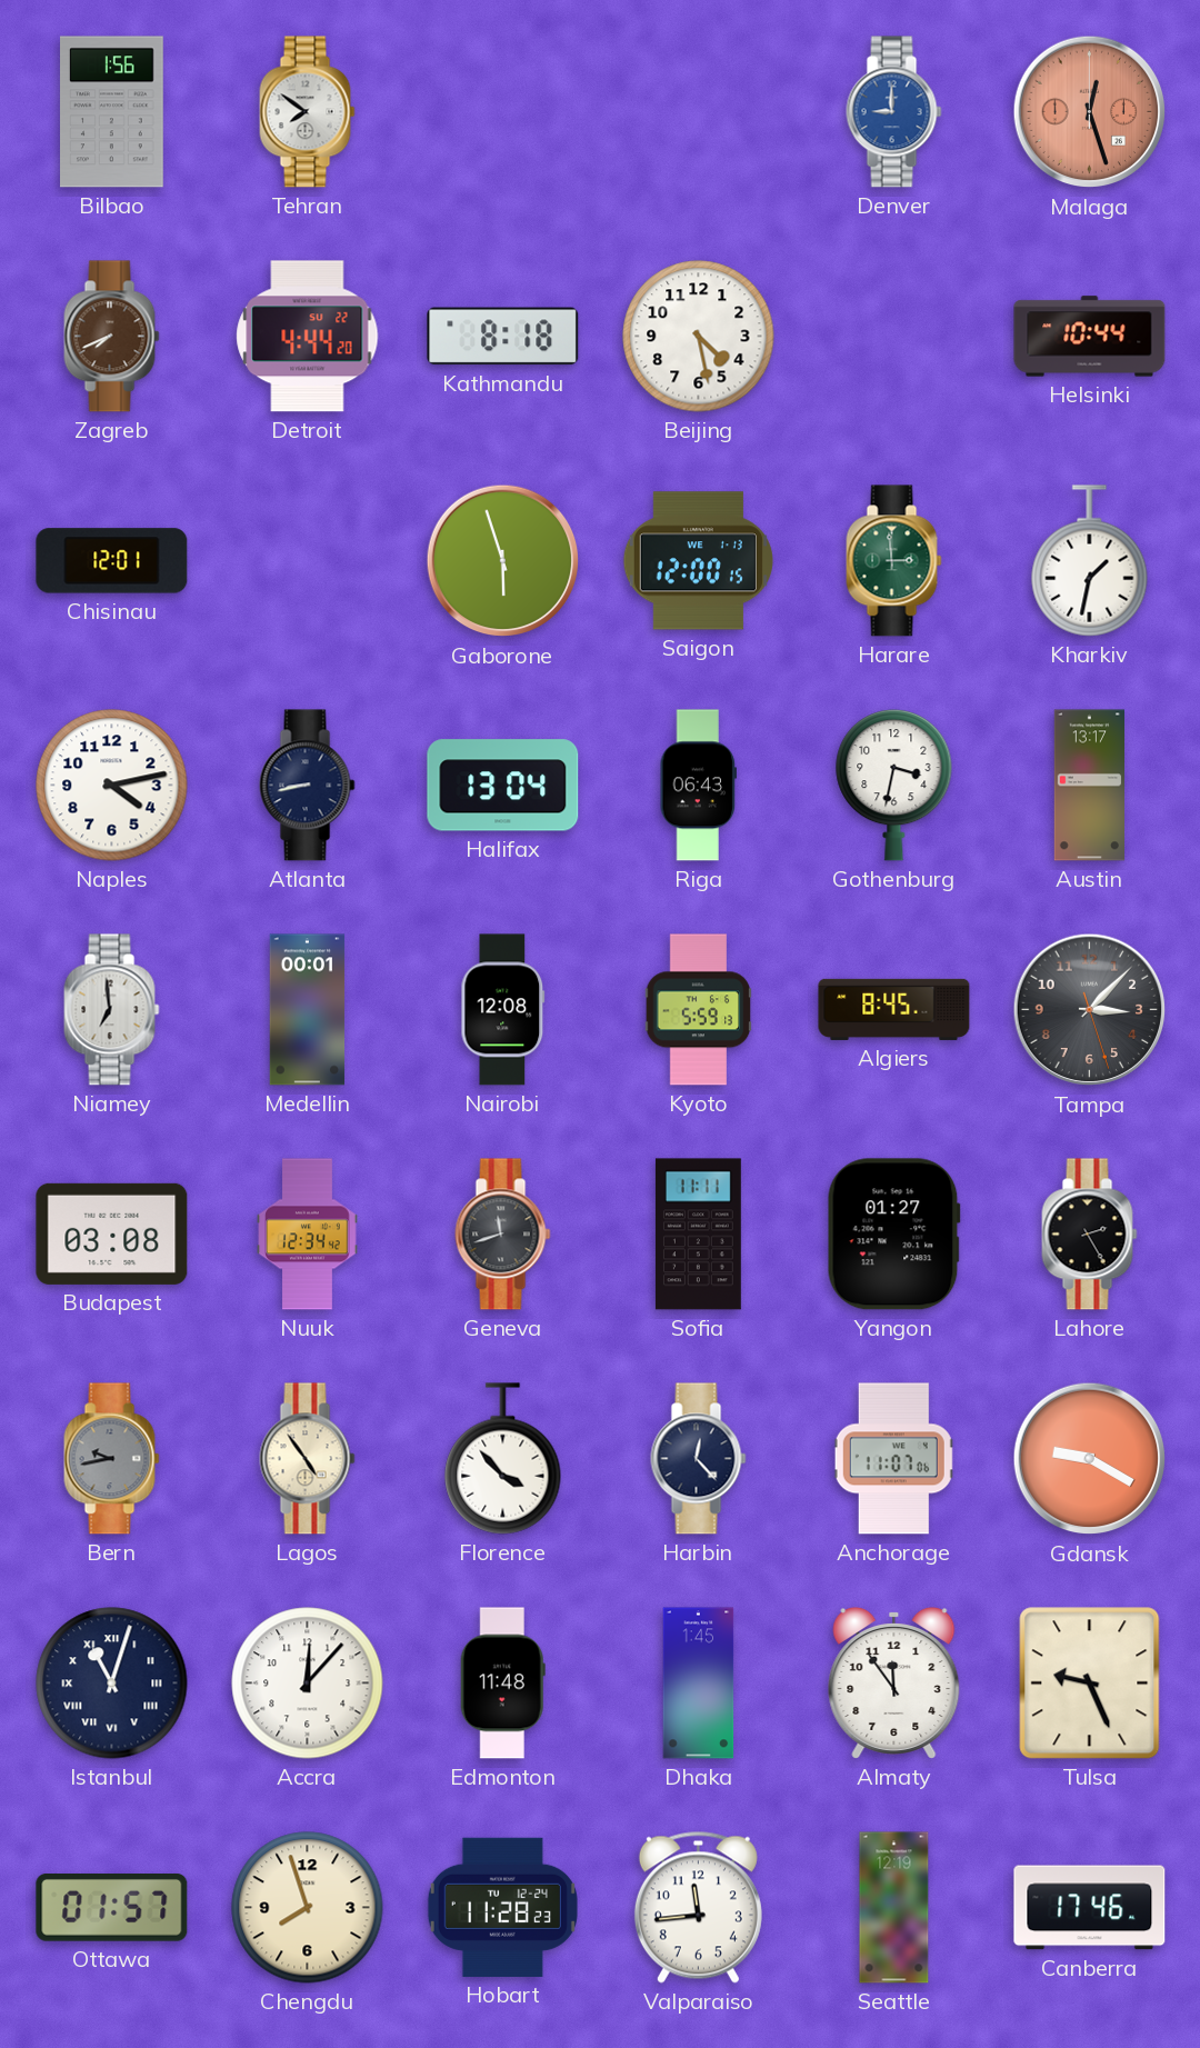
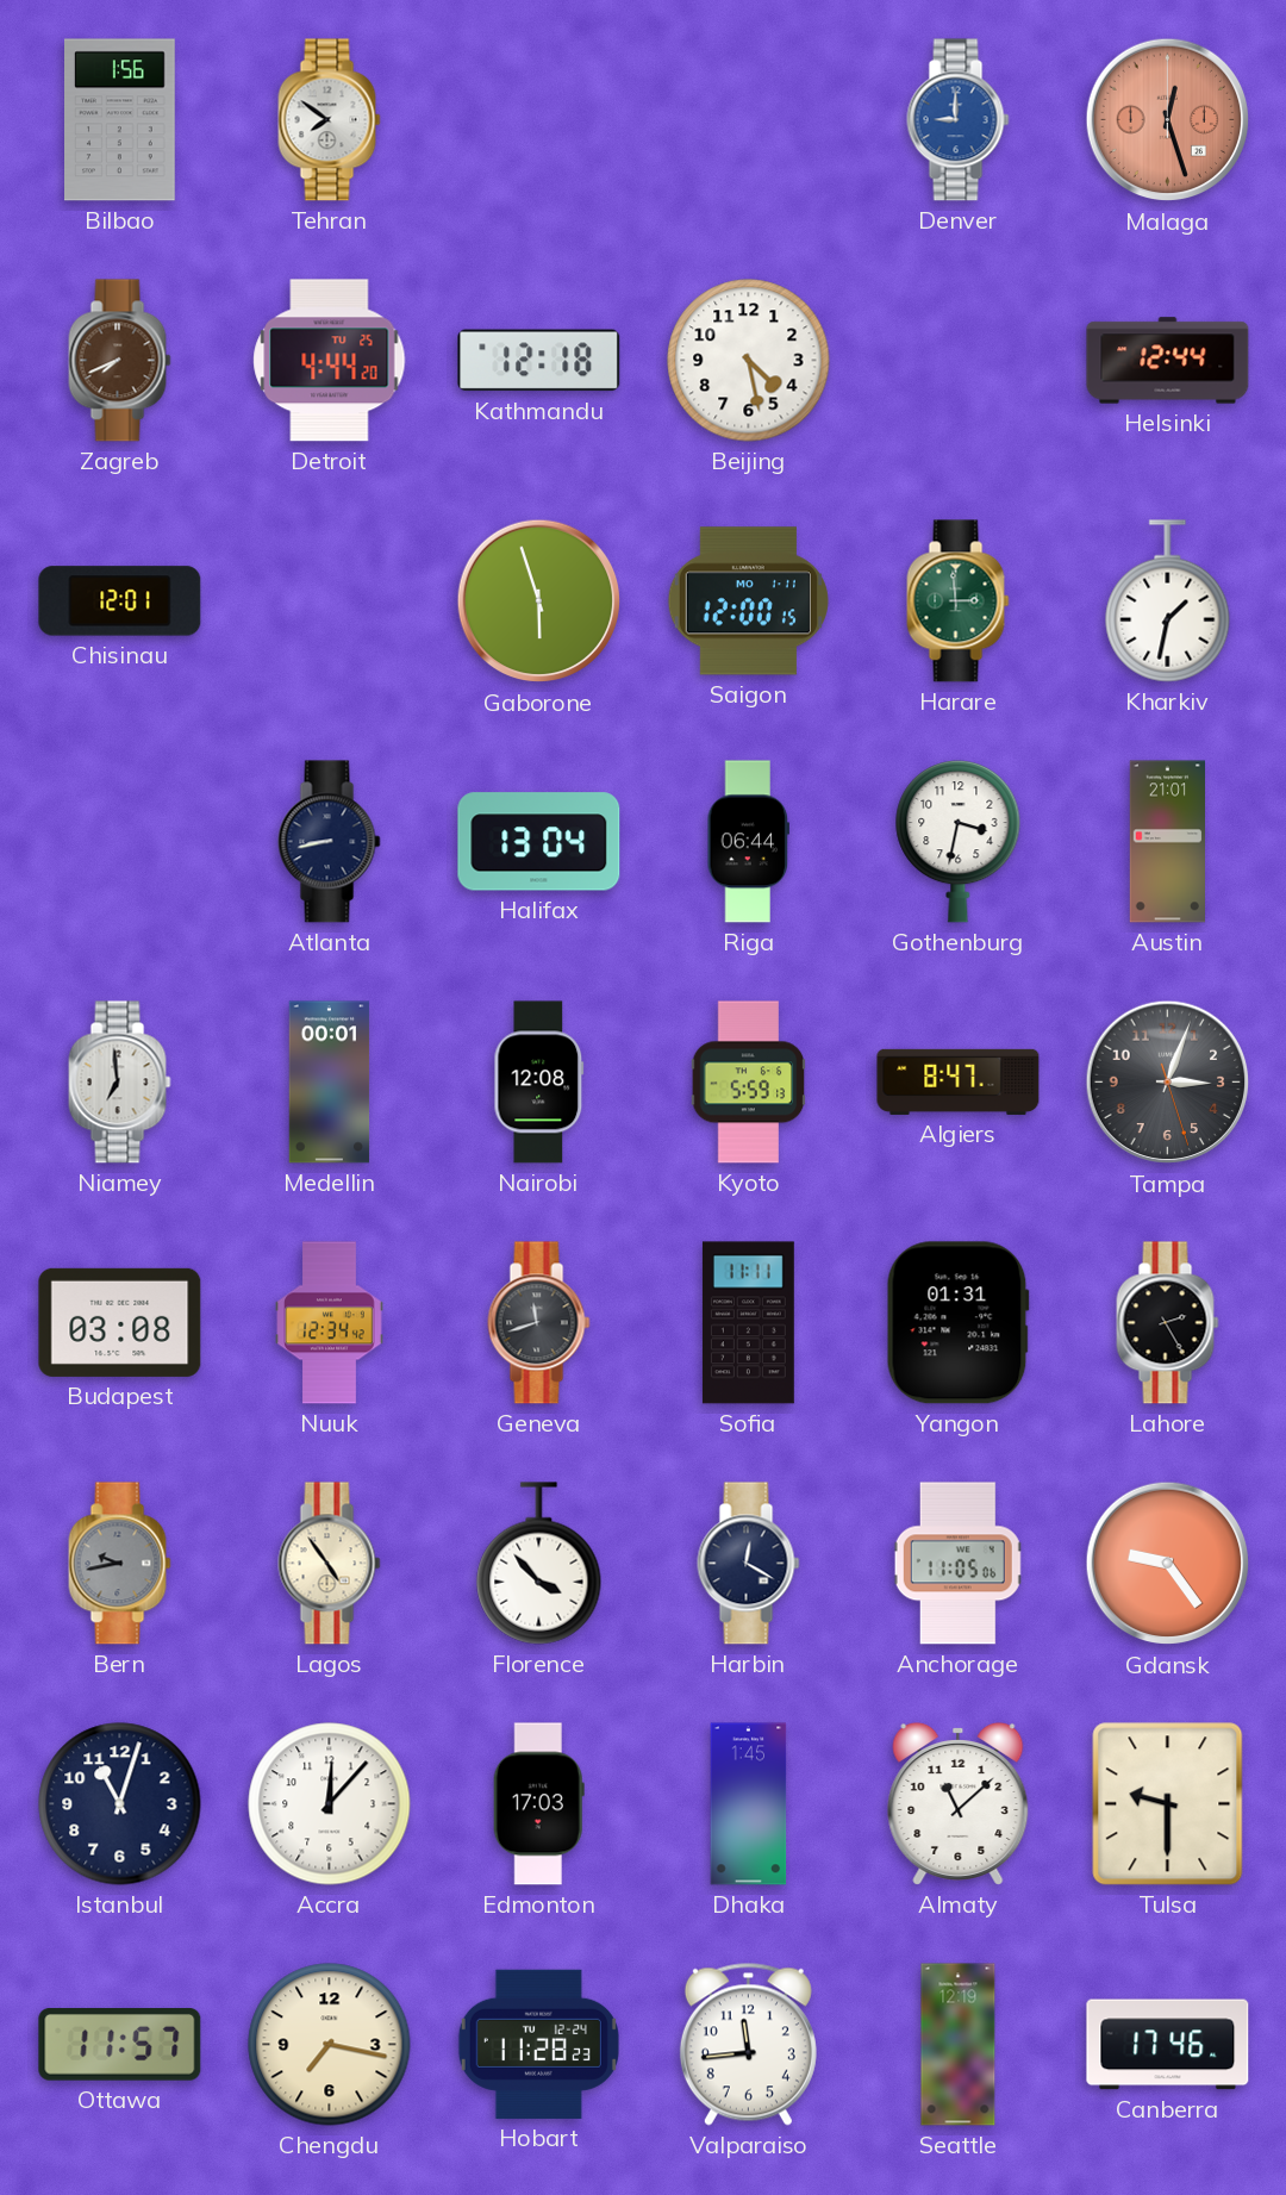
Detroit date: SU 22 -> TU 25 (330, 361)
Kathmandu: 8:18 -> 12:18 (539, 361)
Helsinki: 10:44 -> 12:44 (1168, 361)
Saigon date: WE 1-13 -> MO 1-11 (748, 601)
Naples: 4:13 -> none (112, 786)
Riga: 06:43 -> 06:44 (749, 842)
Austin: 13:17 -> 21:01 (1167, 842)
Algiers: 8:45 -> 8:47 (959, 1081)
Tampa: 3:07 -> 3:03 (1168, 1083)
Yangon: 01:27 -> 01:31 (957, 1323)
Harbin: 12:23 -> 12:20 (749, 1564)
Anchorage: 11:07 -> 11:05 (959, 1564)
Gdansk: 9:20 -> 9:24 (1168, 1564)
Istanbul numerals: Roman -> Arabic (120, 1804)
Edmonton: 11:48 -> 17:03 (538, 1804)
Almaty: 11:54 -> 11:08 (959, 1803)
Tulsa: 9:26 -> 9:30 (1168, 1804)
Ottawa: 01:57 -> 11:57 (120, 2045)
Chengdu: 7:57 -> 7:17 (330, 2045)
